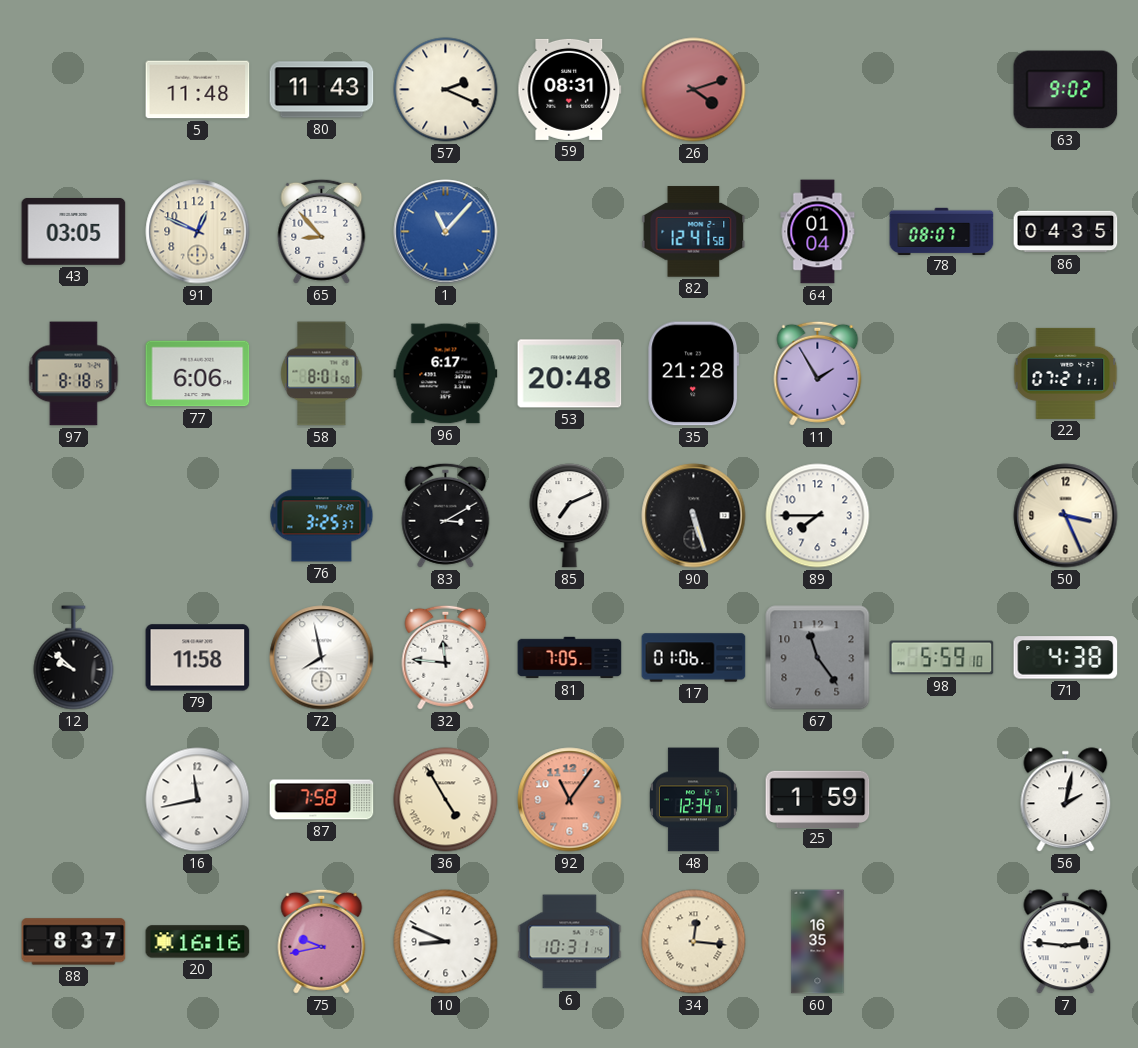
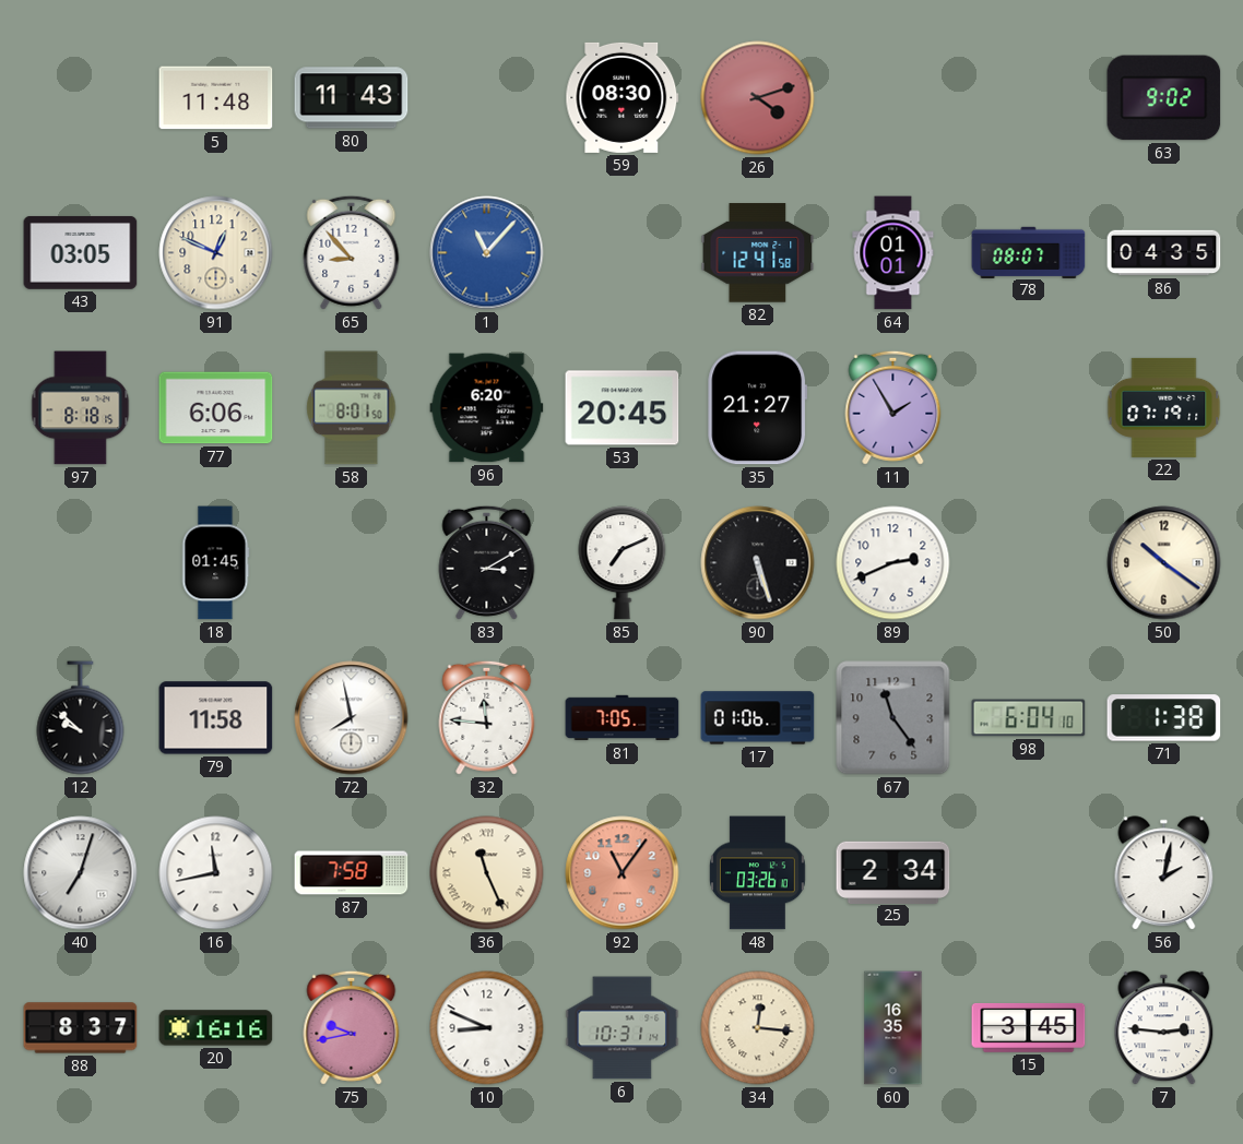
57: 2:19 -> none (446, 90)
59: 08:31 -> 08:30 (623, 97)
64: 01:04 -> 01:01 (893, 253)
96: 6:17 -> 6:20 (487, 408)
53: 20:48 -> 20:45 (623, 408)
35: 21:28 -> 21:27 (758, 408)
22: 07:21 -> 07:19 (1164, 407)
18: none -> 01:45 (215, 563)
76: 3:25 -> none (322, 516)
89: 7:45 -> 2:41 (893, 563)
50: 3:26 -> 10:21 (1164, 563)
98: 5:59 -> 6:04 (1029, 718)
71: 4:38 -> 1:38 (1164, 718)
40: none -> 7:03 (81, 873)
36: 4:55 -> 11:26 (487, 873)
48: 12:34 -> 03:26 (757, 873)
25: 1:59 -> 2:34 (893, 872)
15: none -> 3:45 (1029, 1027)
